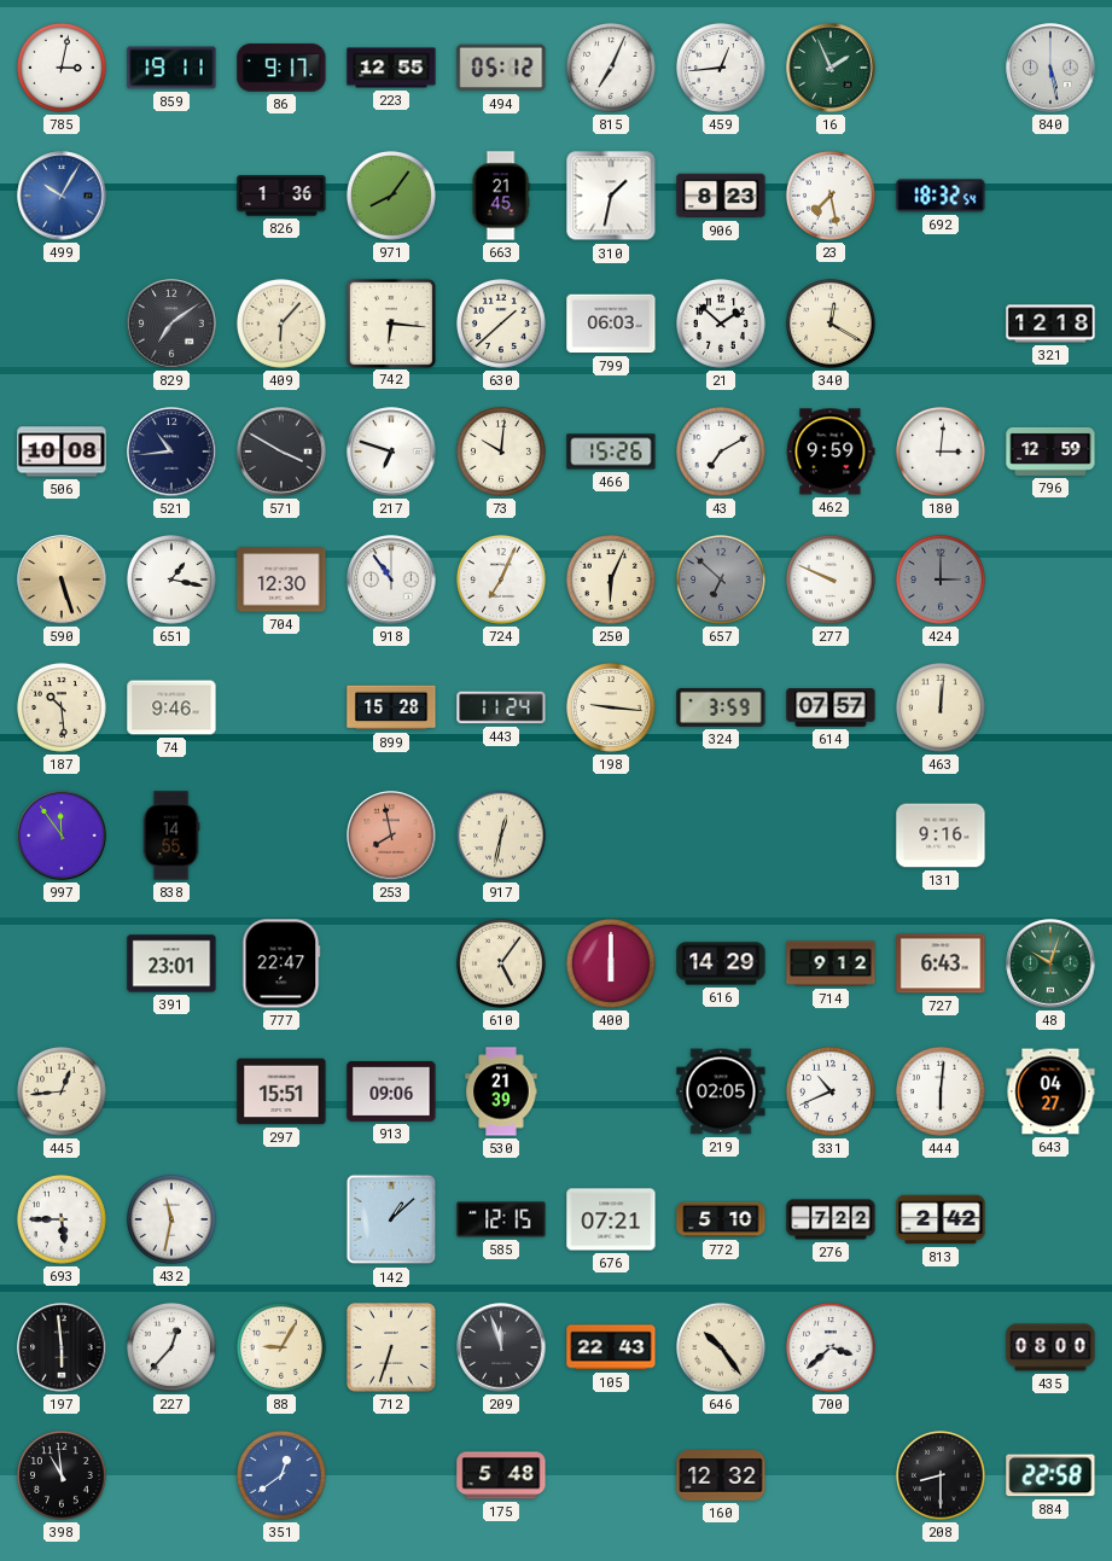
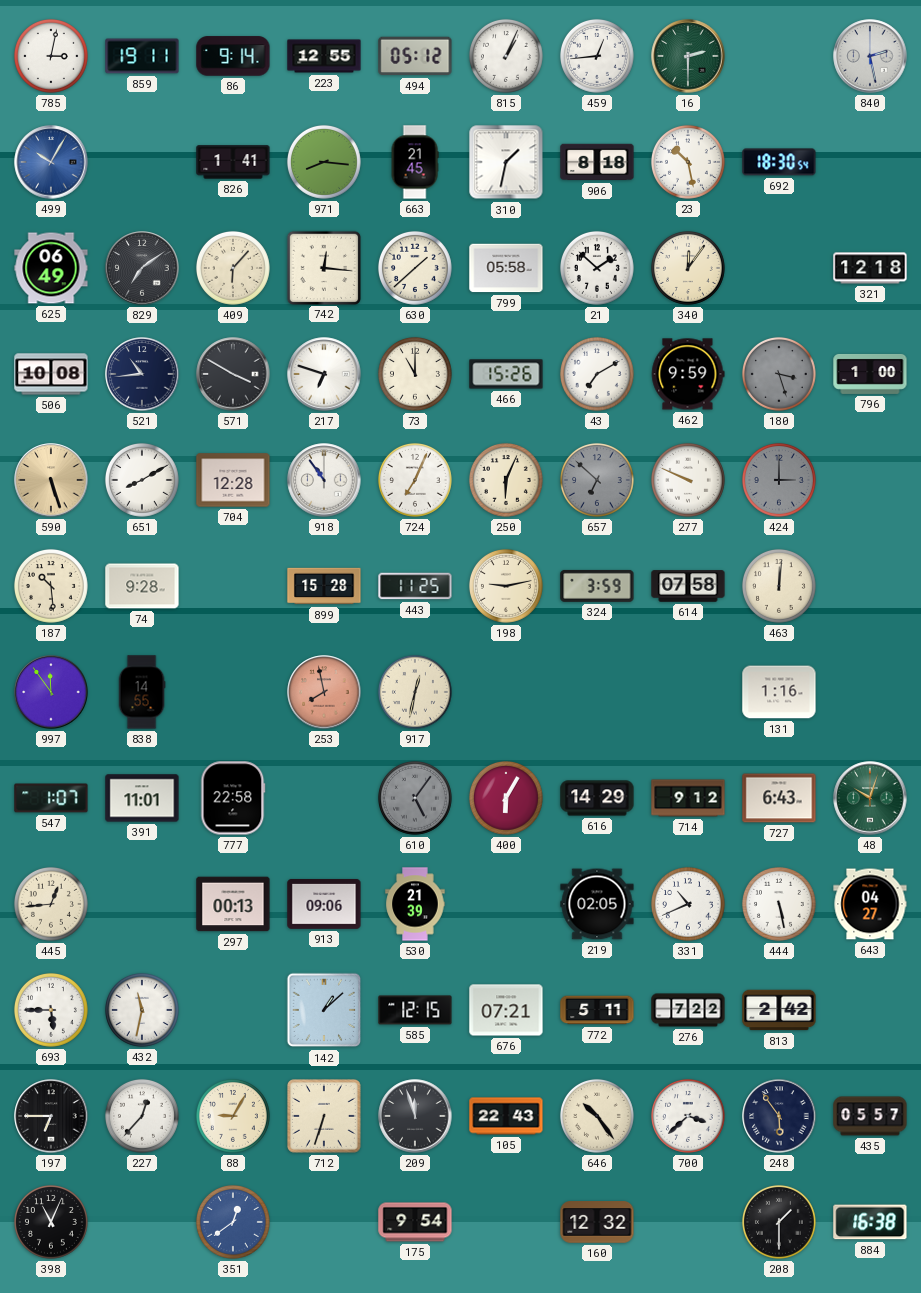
86: 9:17 -> 9:14 (233, 56)
815: 7:04 -> 1:04 (506, 56)
16: 1:56 -> 2:30 (688, 56)
840: 5:28 -> 2:28 (870, 56)
826: 1:36 -> 1:41 (233, 162)
971: 8:06 -> 8:16 (324, 162)
906: 8:23 -> 8:18 (597, 162)
23: 7:28 -> 10:28 (688, 162)
692: 18:32 -> 18:30 (779, 162)
625: none -> 06:49 (51, 268)
742: 6:16 -> 12:16 (323, 267)
799: 06:03 -> 05:58 (506, 268)
340: 12:20 -> 12:06 (688, 268)
73: 10:01 -> 11:00 (415, 374)
180: 3:01 -> 3:27 (779, 374)
180 dial: white -> grey (779, 374)
796: 12:59 -> 1:00 (870, 374)
651: 1:17 -> 8:10 (142, 480)
704: 12:30 -> 12:28 (233, 480)
74: 9:46 -> 9:28 (142, 586)
443: 11:24 -> 11:25 (415, 586)
198: 9:16 -> 9:13 (506, 586)
614: 07:57 -> 07:58 (688, 586)
131: 9:16 -> 1:16 (779, 692)
547: none -> 1:07 (51, 798)
391: 23:01 -> 11:01 (142, 798)
777: 22:47 -> 22:58 (233, 798)
610 dial: cream -> grey (415, 798)
400: 6:00 -> 6:05 (506, 798)
297: 15:51 -> 00:13 (233, 904)
444: 6:01 -> 5:28 (779, 904)
772: 5:10 -> 5:11 (597, 1010)
197: 5:59 -> 6:45 (51, 1116)
248: none -> 5:54 (779, 1116)
435: 08:00 -> 05:57 (870, 1116)
398: 10:59 -> 11:04 (51, 1222)
175: 5:48 -> 9:54 (415, 1222)
208: 8:30 -> 1:30 (779, 1222)
884: 22:58 -> 16:38 (870, 1222)
